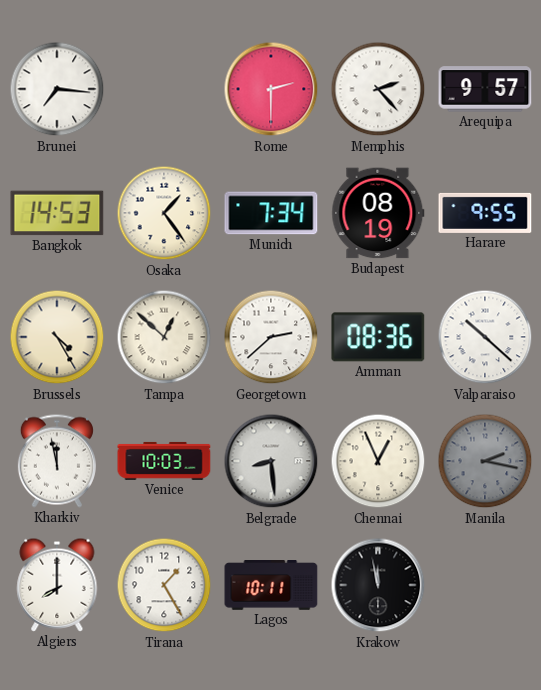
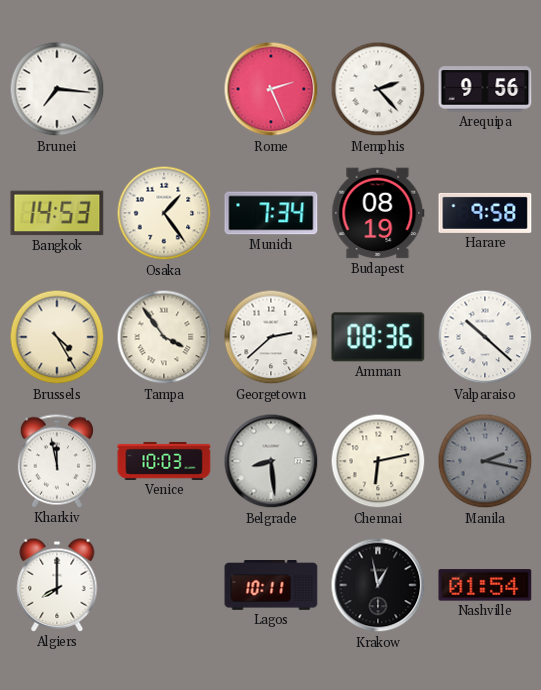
Rome: 2:30 -> 2:26 (271, 89)
Arequipa: 9:57 -> 9:56 (485, 89)
Harare: 9:55 -> 9:58 (485, 213)
Tampa: 12:52 -> 3:54 (164, 337)
Chennai: 12:56 -> 6:13 (378, 461)
Tirana: 1:25 -> none (164, 585)
Krakow: 11:58 -> 12:58 (378, 585)
Nashville: none -> 01:54 (485, 585)
